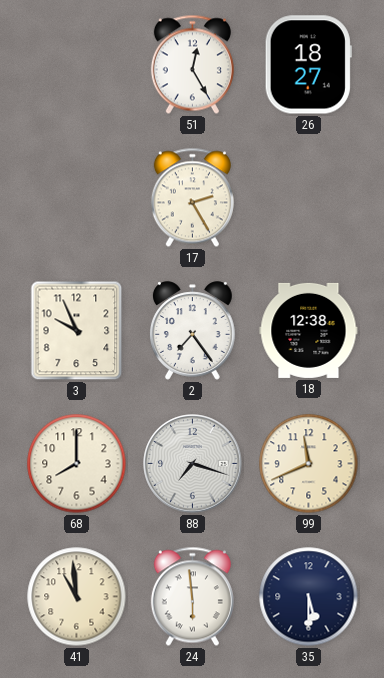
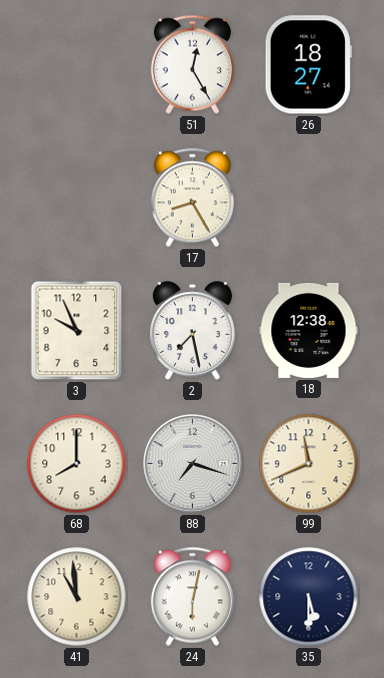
17: 2:25 -> 8:25 (192, 198)
2: 7:24 -> 7:28 (193, 331)
24: 5:59 -> 6:02 (192, 597)
